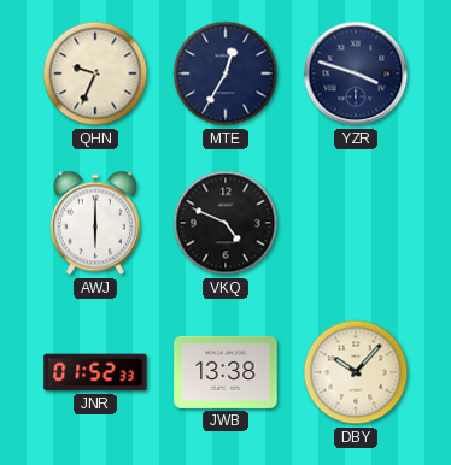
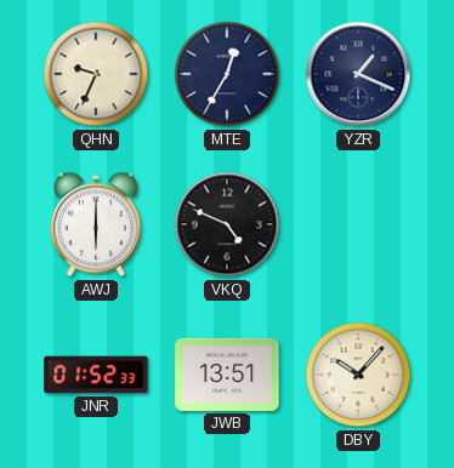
YZR: 3:48 -> 1:19 (358, 74)
JWB: 13:38 -> 13:51 (227, 375)
